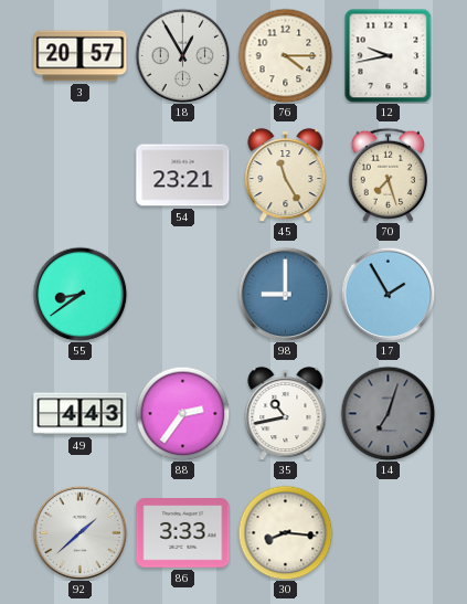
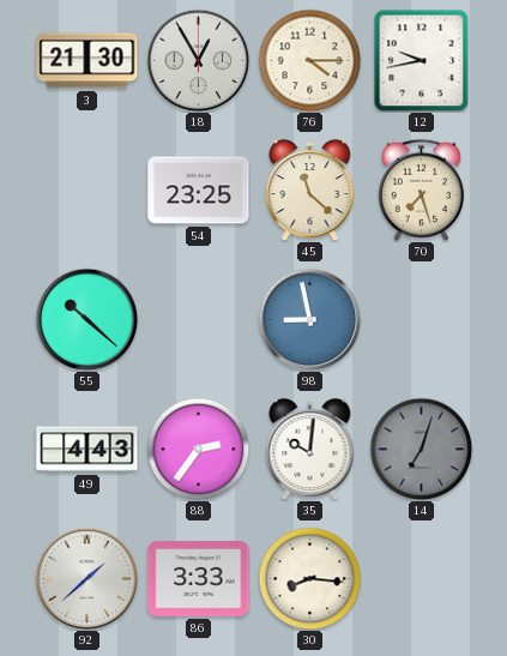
3: 20:57 -> 21:30 (87, 61)
54: 23:21 -> 23:25 (199, 191)
45: 11:25 -> 11:22 (310, 189)
55: 8:39 -> 10:22 (86, 319)
98: 9:00 -> 8:58 (309, 319)
17: 1:55 -> none (388, 294)
35: 10:43 -> 10:01 (310, 449)
